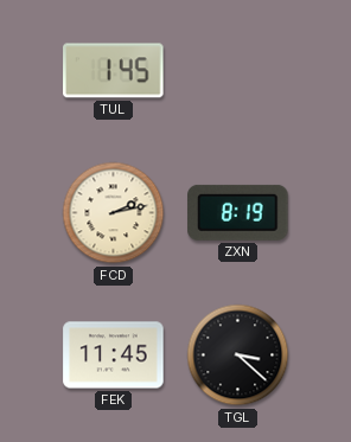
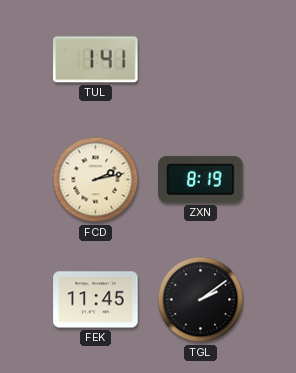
TUL: 1:45 -> 1:41 (96, 60)
TGL: 3:22 -> 2:09 (201, 300)
